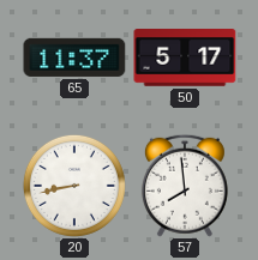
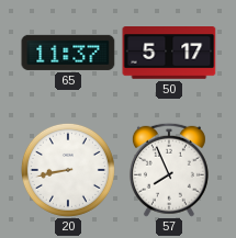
57: 7:59 -> 7:56 (169, 170)
